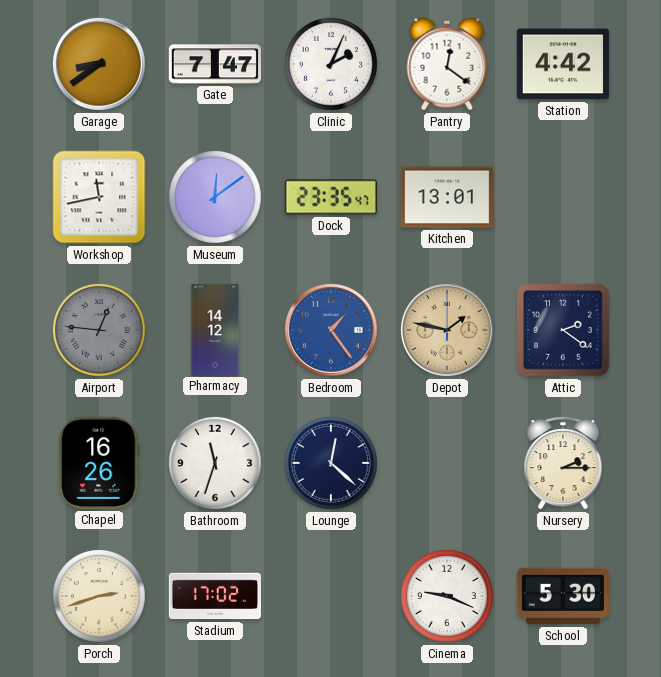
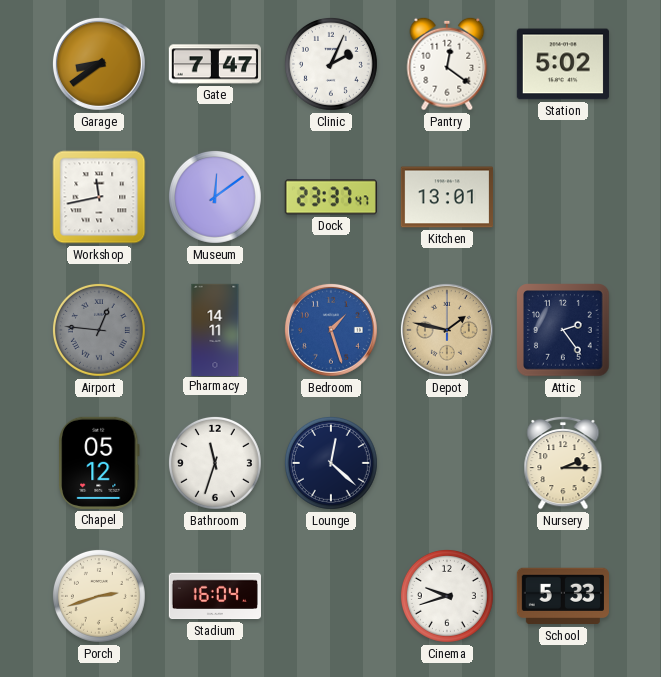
Station: 4:42 -> 5:02 (563, 64)
Dock: 23:35 -> 23:37 (331, 197)
Pharmacy: 14:12 -> 14:11 (215, 329)
Bedroom: 1:24 -> 1:27 (331, 330)
Attic: 2:21 -> 2:24 (563, 330)
Chapel: 16:26 -> 05:12 (100, 463)
Stadium: 17:02 -> 16:04 (215, 596)
Cinema: 9:19 -> 9:42 (447, 596)
School: 5:30 -> 5:33 (563, 596)
